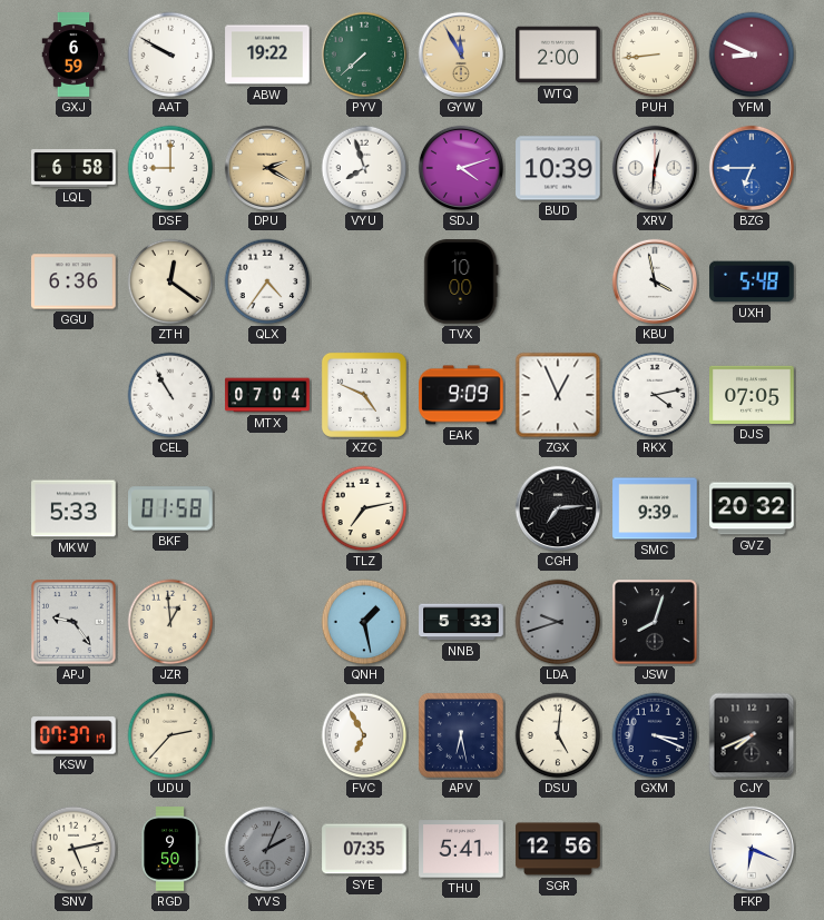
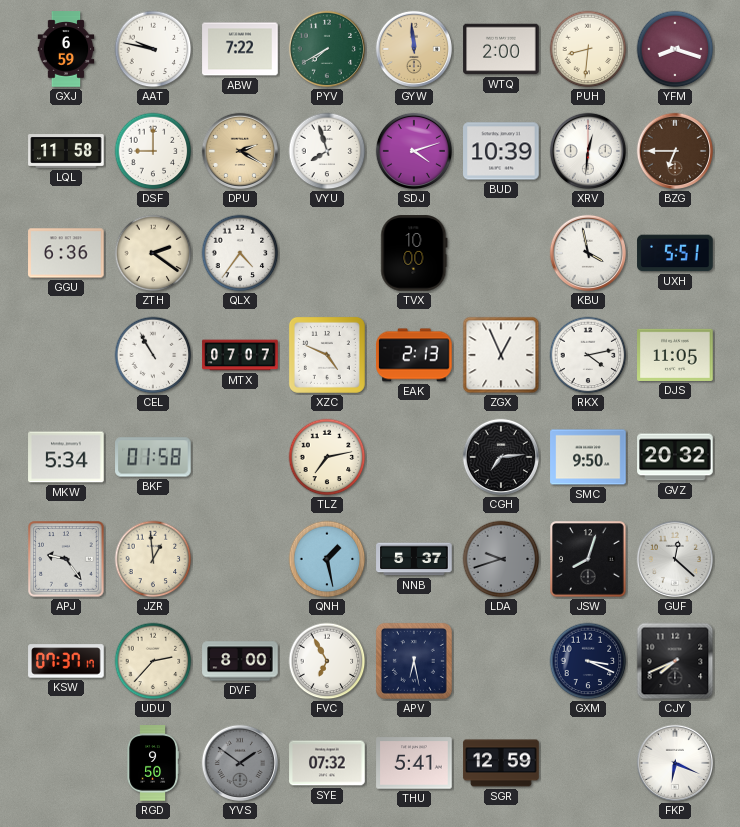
AAT: 9:50 -> 9:47 (153, 49)
ABW: 19:22 -> 7:22 (240, 49)
PYV: 7:38 -> 7:40 (327, 49)
GYW: 11:55 -> 11:59 (414, 49)
PUH: 8:44 -> 8:31 (588, 49)
YFM: 8:49 -> 8:18 (675, 49)
LQL: 6:58 -> 11:58 (66, 151)
BZG dial: blue -> brown (675, 151)
ZTH: 12:21 -> 2:21 (153, 253)
UXH: 5:48 -> 5:51 (675, 253)
MTX: 07:04 -> 07:07 (240, 355)
EAK: 9:09 -> 2:13 (414, 355)
DJS: 07:05 -> 11:05 (675, 355)
MKW: 5:33 -> 5:34 (66, 457)
SMC: 9:39 -> 9:50 (588, 457)
NNB: 5:33 -> 5:37 (414, 559)
GUF: none -> 12:22 (675, 559)
DVF: none -> 8:00 (240, 661)
DSU: 5:01 -> none (558, 735)
SNV: 5:13 -> none (73, 849)
YVS: 2:04 -> 1:51 (240, 763)
SYE: 07:35 -> 07:32 (327, 763)
SGR: 12:56 -> 12:59 (501, 763)
